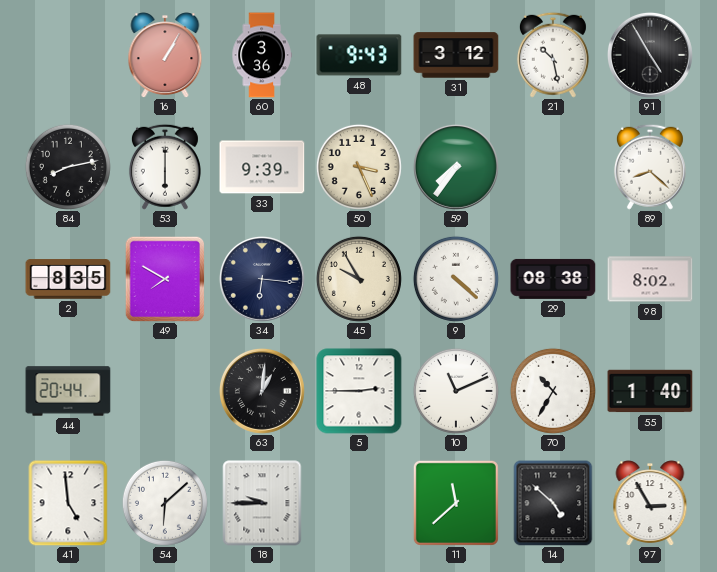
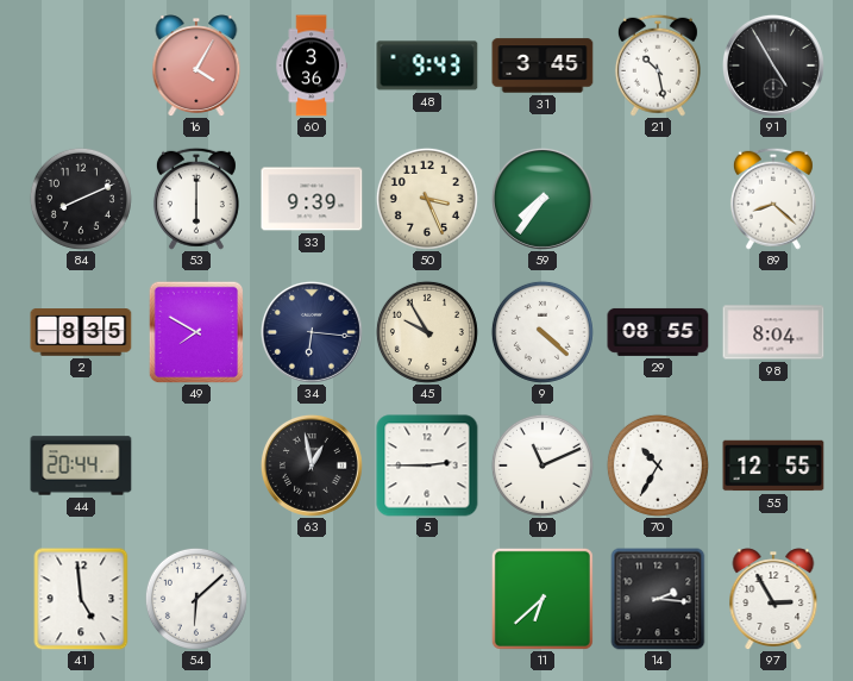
16: 1:05 -> 4:05 (196, 65)
31: 3:12 -> 3:45 (542, 65)
84: 8:13 -> 8:11 (81, 199)
29: 08:38 -> 08:55 (658, 332)
98: 8:02 -> 8:04 (773, 332)
63: 1:01 -> 12:58 (312, 466)
55: 1:40 -> 12:55 (773, 466)
18: 9:45 -> none (262, 503)
11: 11:38 -> 6:38 (542, 599)
14: 4:52 -> 2:16 (658, 599)
